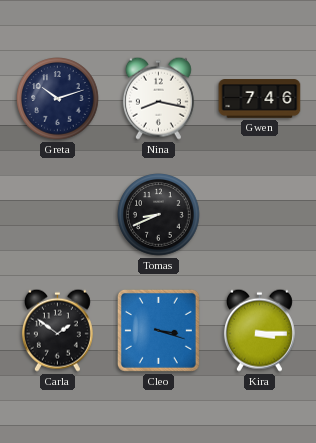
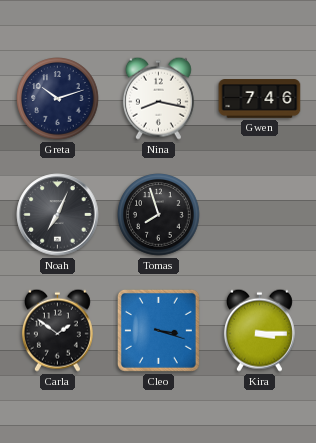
Noah: none -> 7:04 (58, 215)
Tomas: 8:41 -> 7:57 (159, 215)
